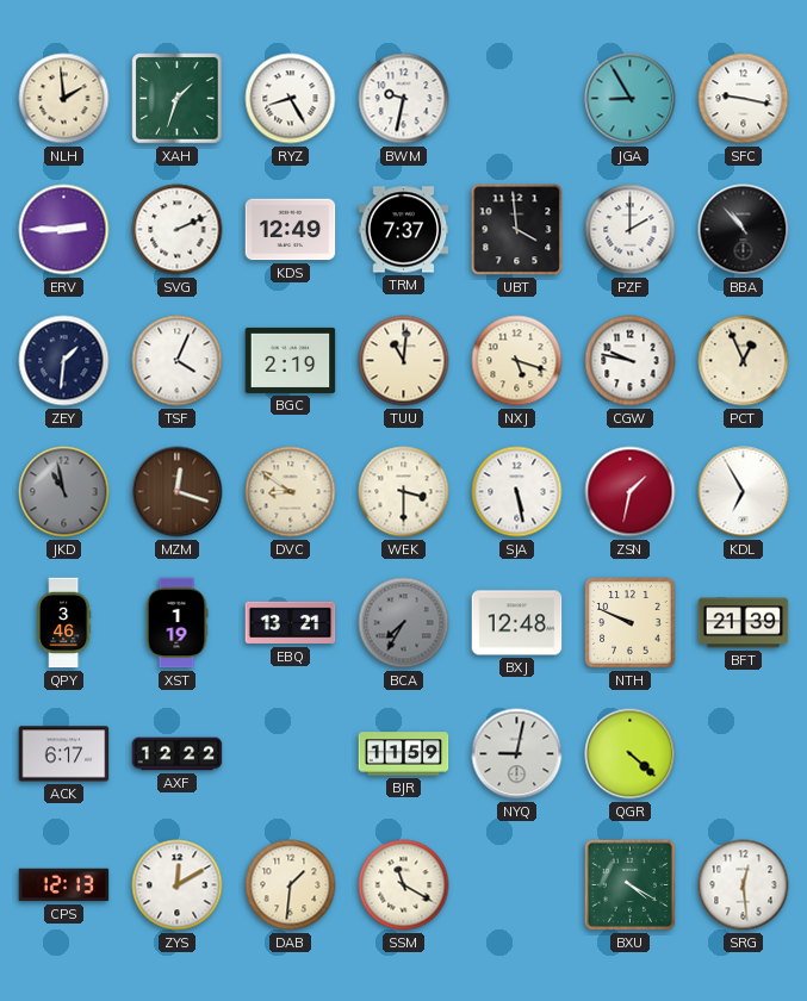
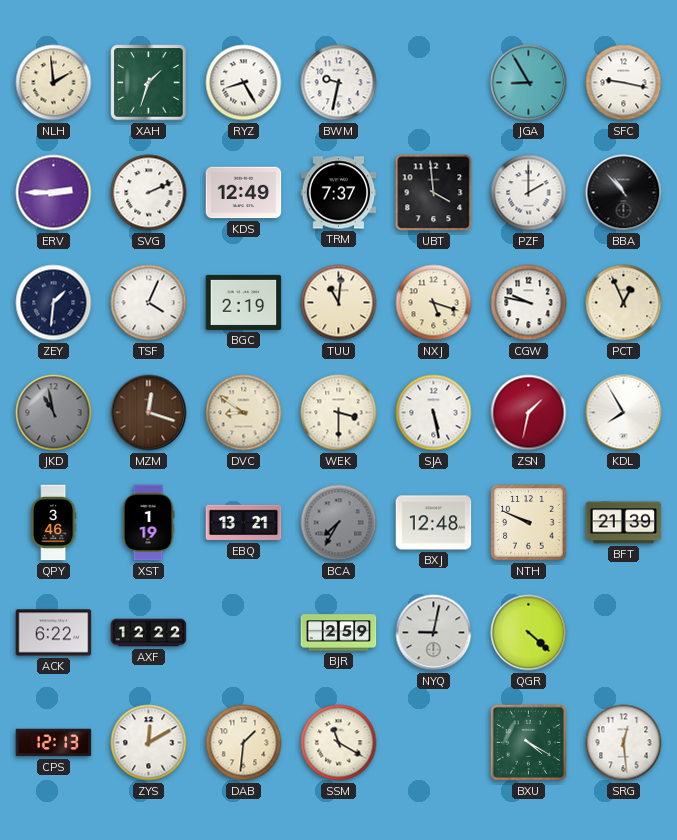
KDL: 6:55 -> 7:55 (624, 413)
ACK: 6:17 -> 6:22 (54, 633)
BJR: 11:59 -> 2:59 (339, 633)
